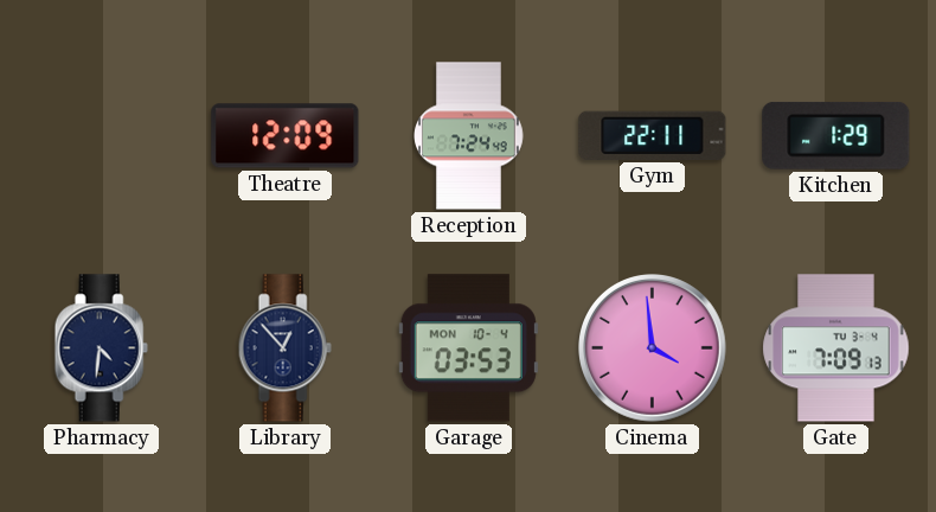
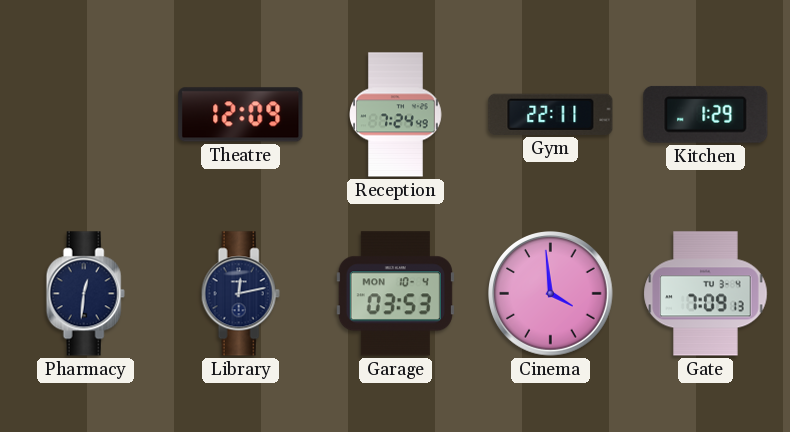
Pharmacy: 4:31 -> 12:31 (85, 294)
Library: 12:53 -> 12:13 (240, 294)
